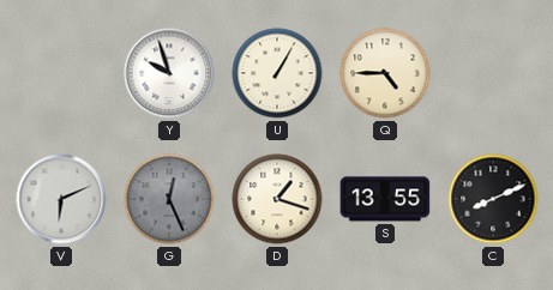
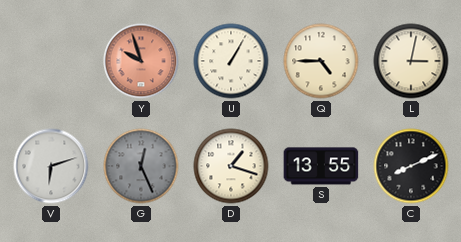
Y dial: white -> salmon (141, 61)
L: none -> 3:02 (411, 61)
V: 6:11 -> 6:12 (51, 166)
